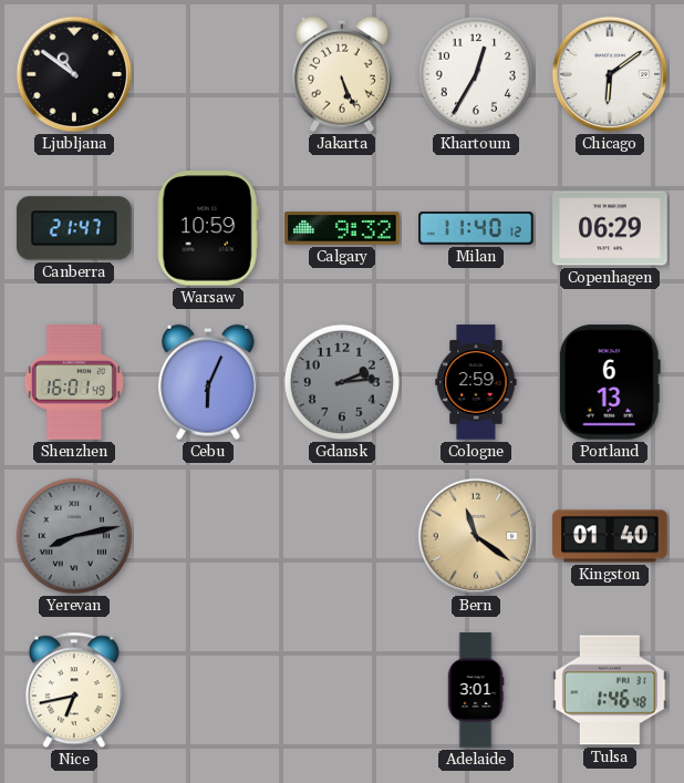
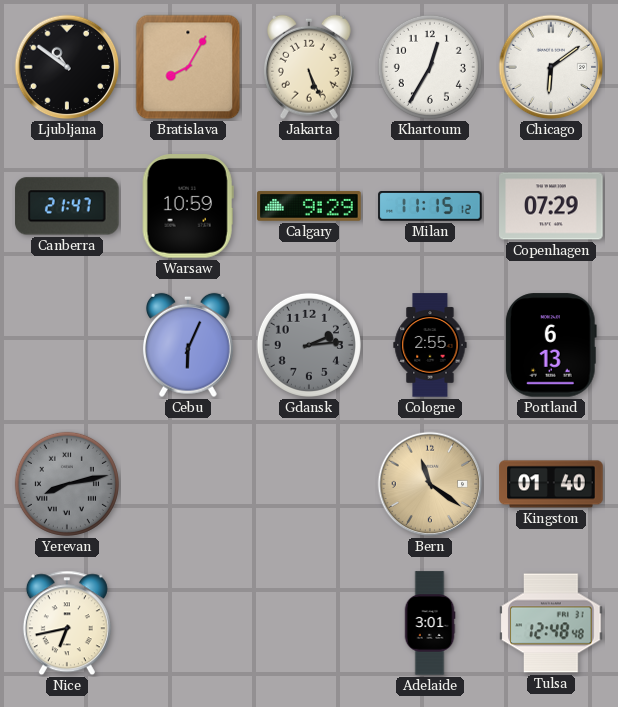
Bratislava: none -> 8:05 (188, 67)
Calgary: 9:32 -> 9:29 (309, 206)
Milan: 11:40 -> 11:15 (430, 206)
Copenhagen: 06:29 -> 07:29 (551, 206)
Shenzhen: 16:01 -> none (74, 382)
Cologne: 2:59 -> 2:55 (430, 345)
Tulsa: 1:46 -> 12:48 (551, 623)
